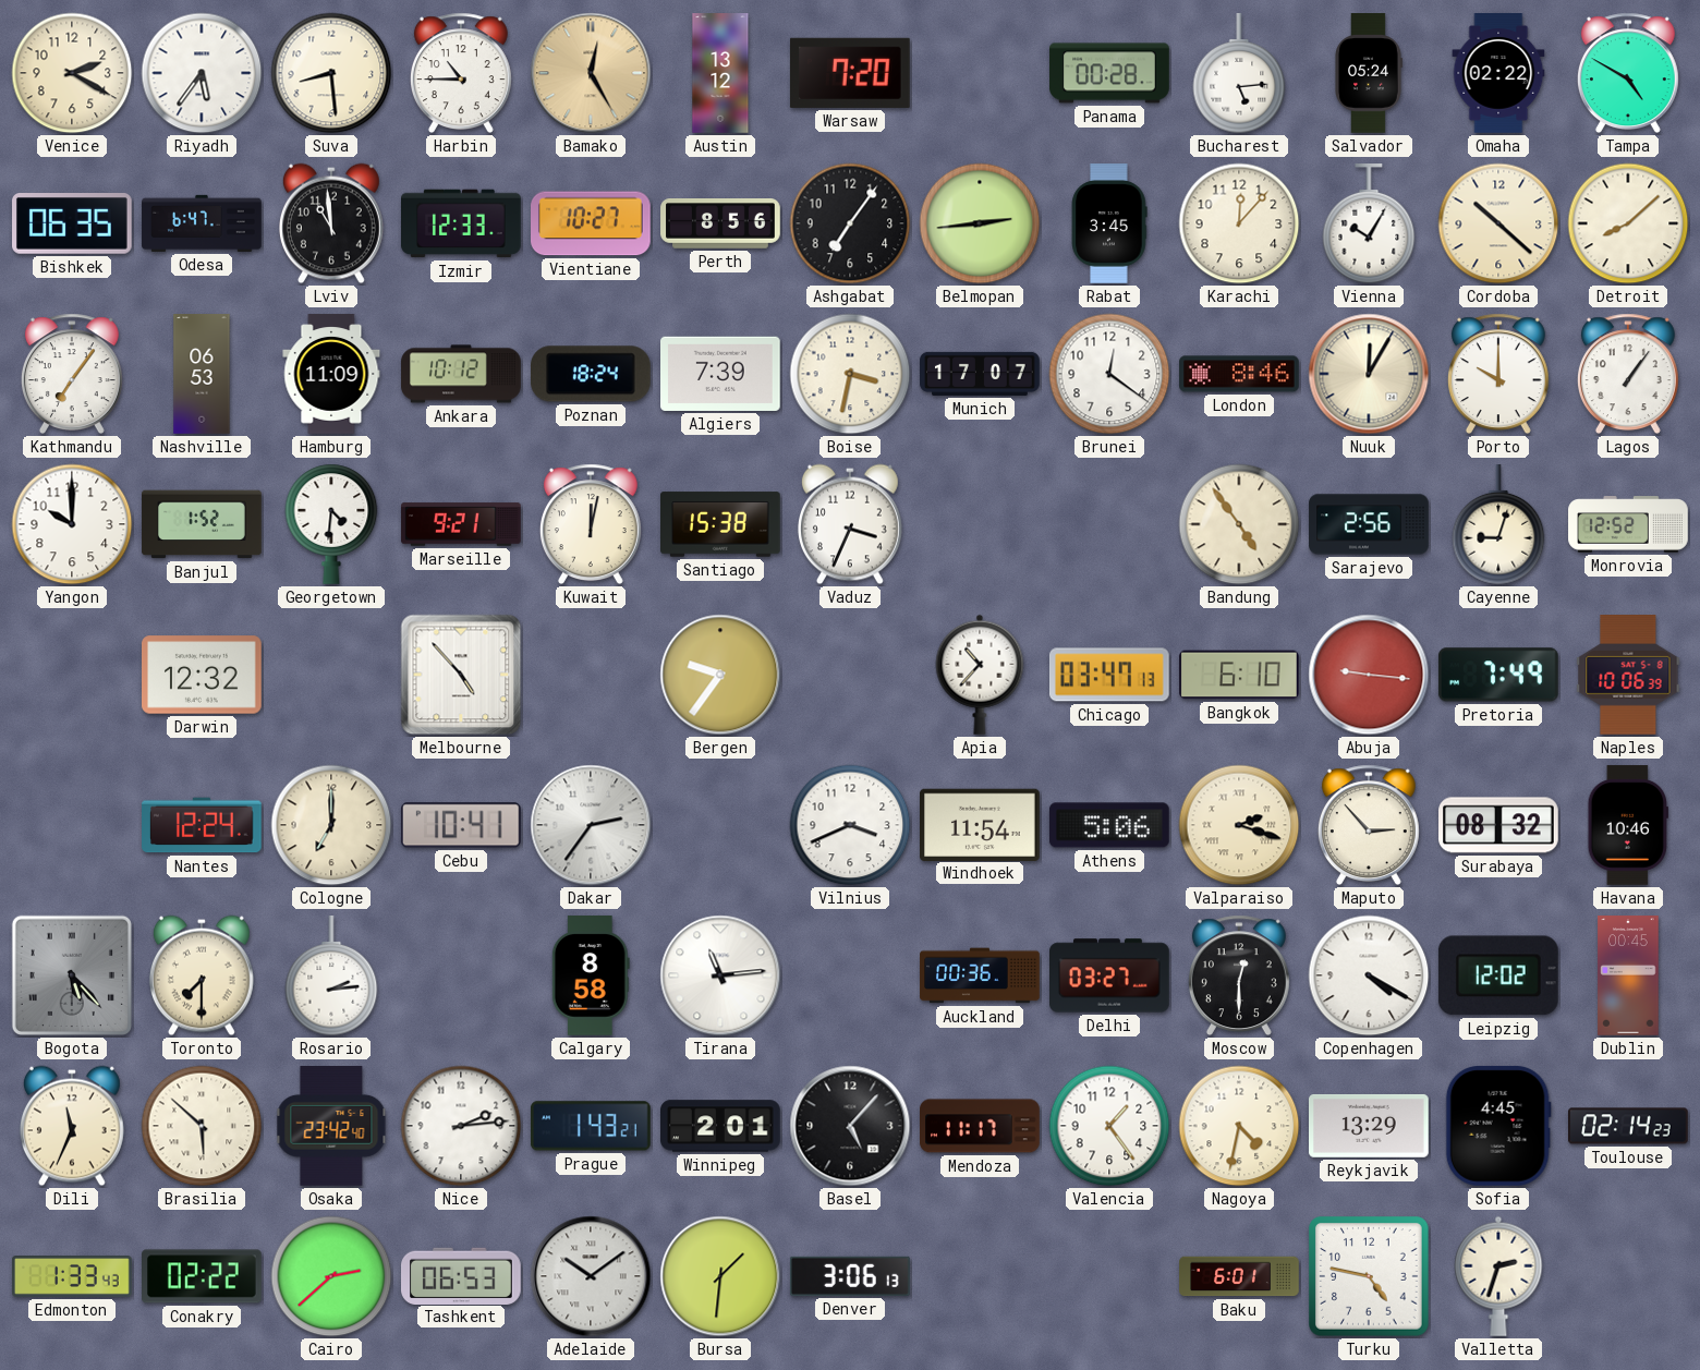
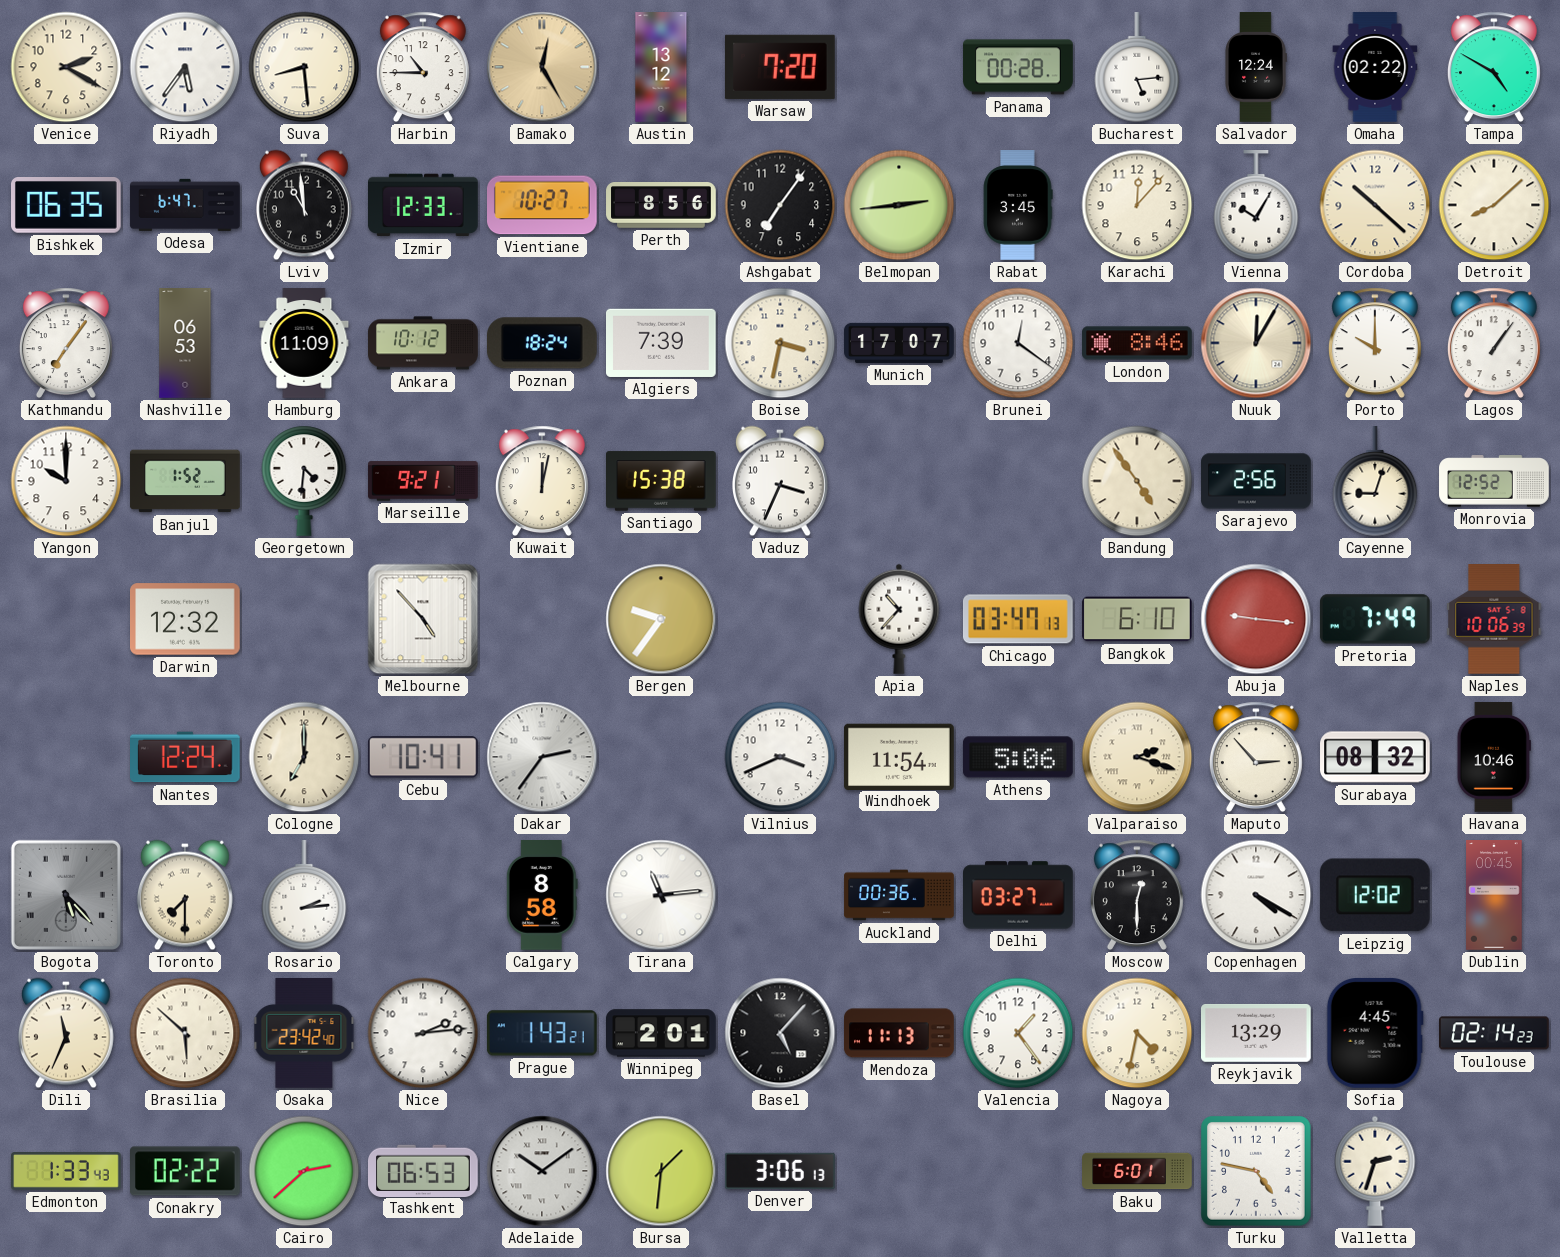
Salvador: 05:24 -> 12:24 (1256, 67)
Mendoza: 11:17 -> 11:13 (899, 1033)
